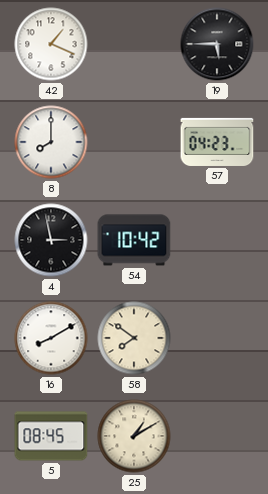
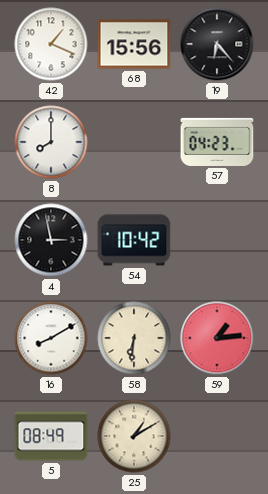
68: none -> 15:56 (134, 44)
19: 5:45 -> 6:23 (217, 44)
58: 7:51 -> 6:31 (134, 338)
59: none -> 1:14 (217, 338)
5: 08:45 -> 08:49 (51, 436)
